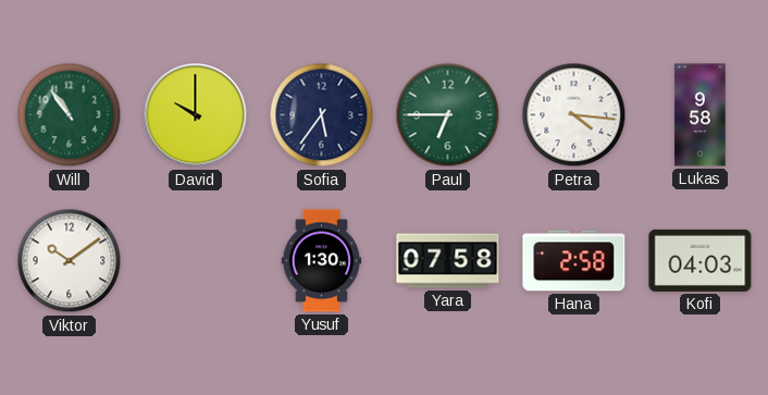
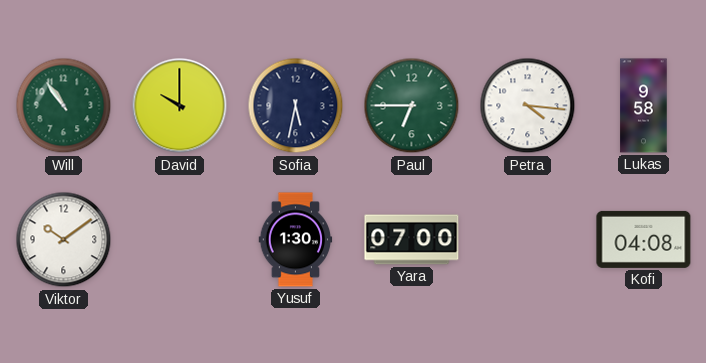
Sofia: 5:36 -> 5:32 (296, 106)
Yara: 07:58 -> 07:00 (412, 240)
Hana: 2:58 -> none (574, 261)
Kofi: 04:03 -> 04:08 (644, 239)
